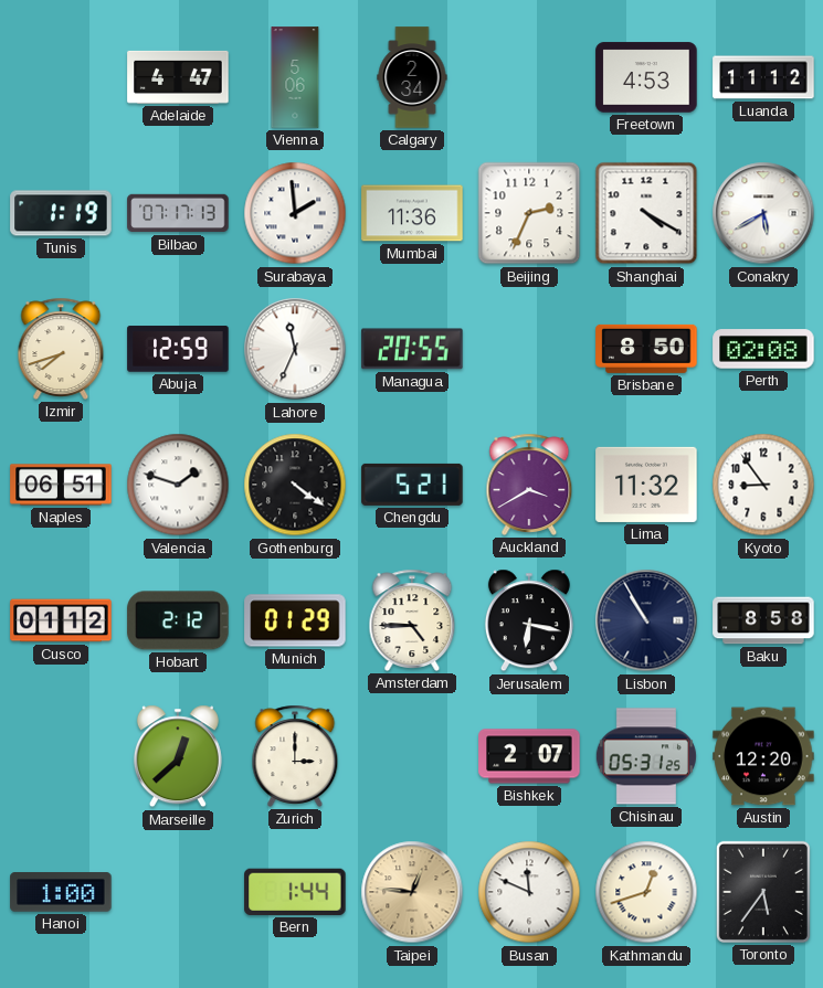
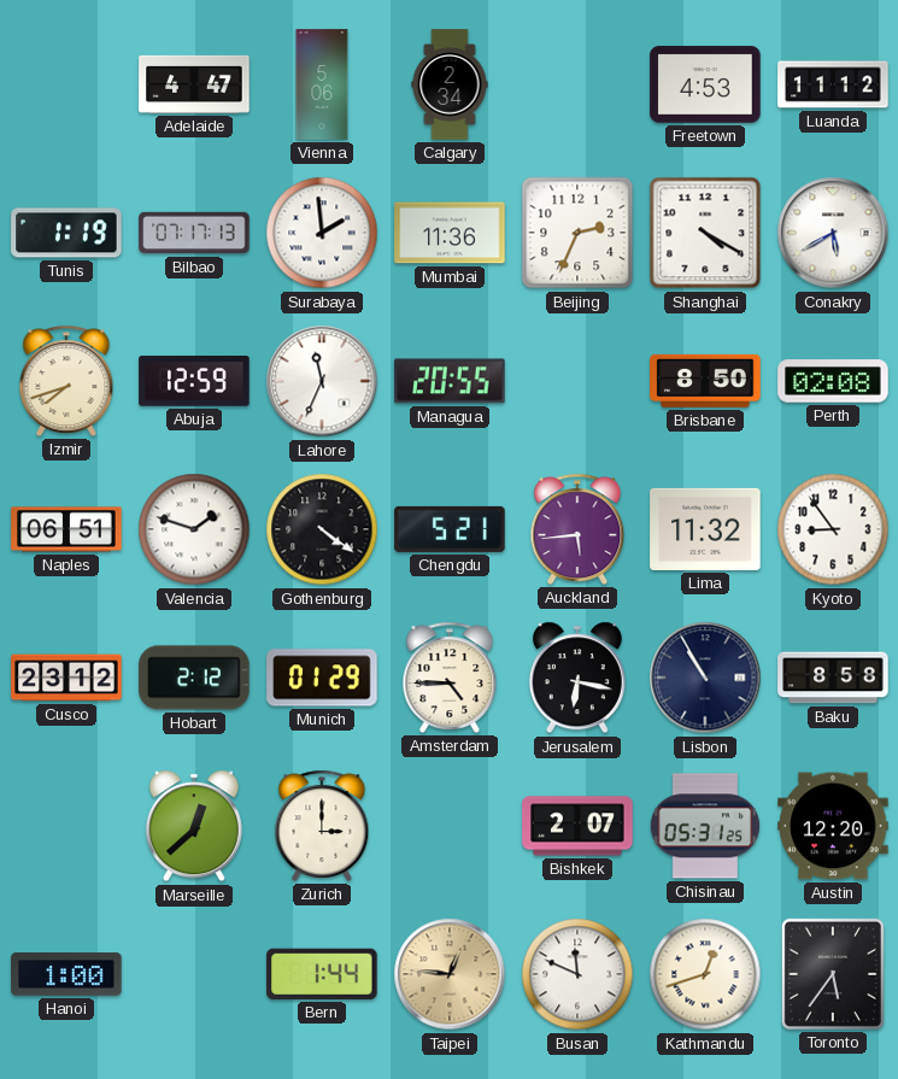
Auckland: 3:40 -> 5:44 (577, 529)
Cusco: 01:12 -> 23:12 (66, 678)
